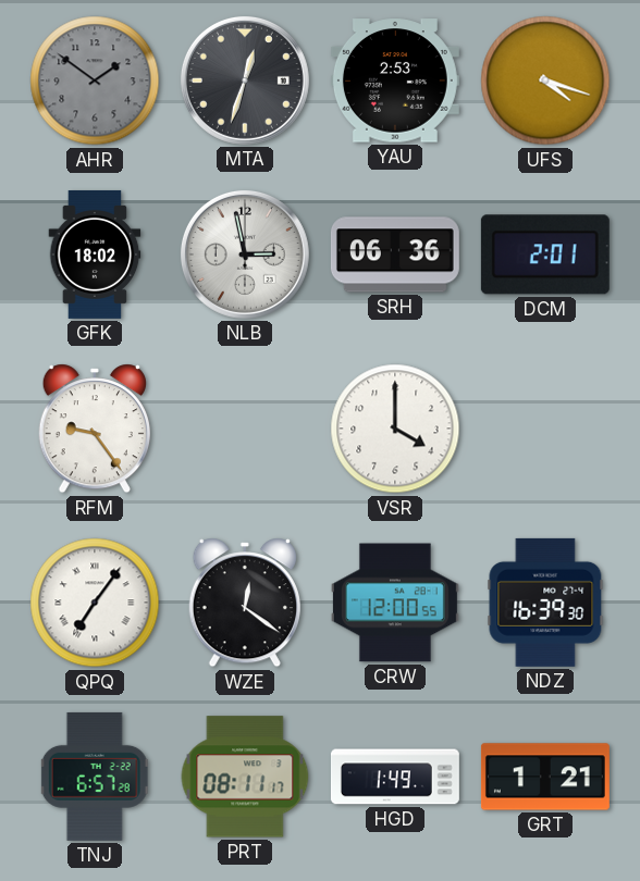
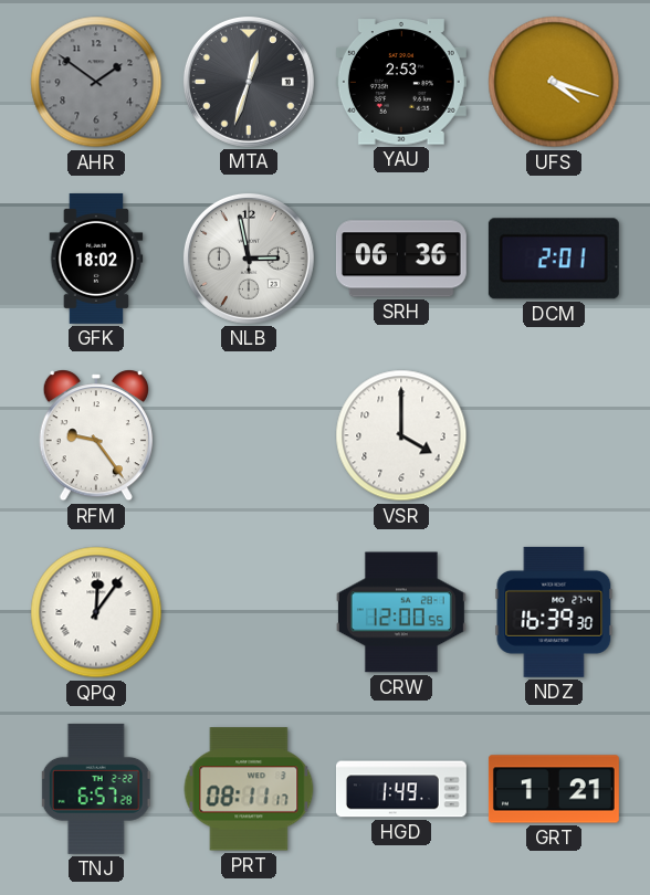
QPQ: 7:06 -> 12:06 (96, 612)
WZE: 12:21 -> none (245, 603)
